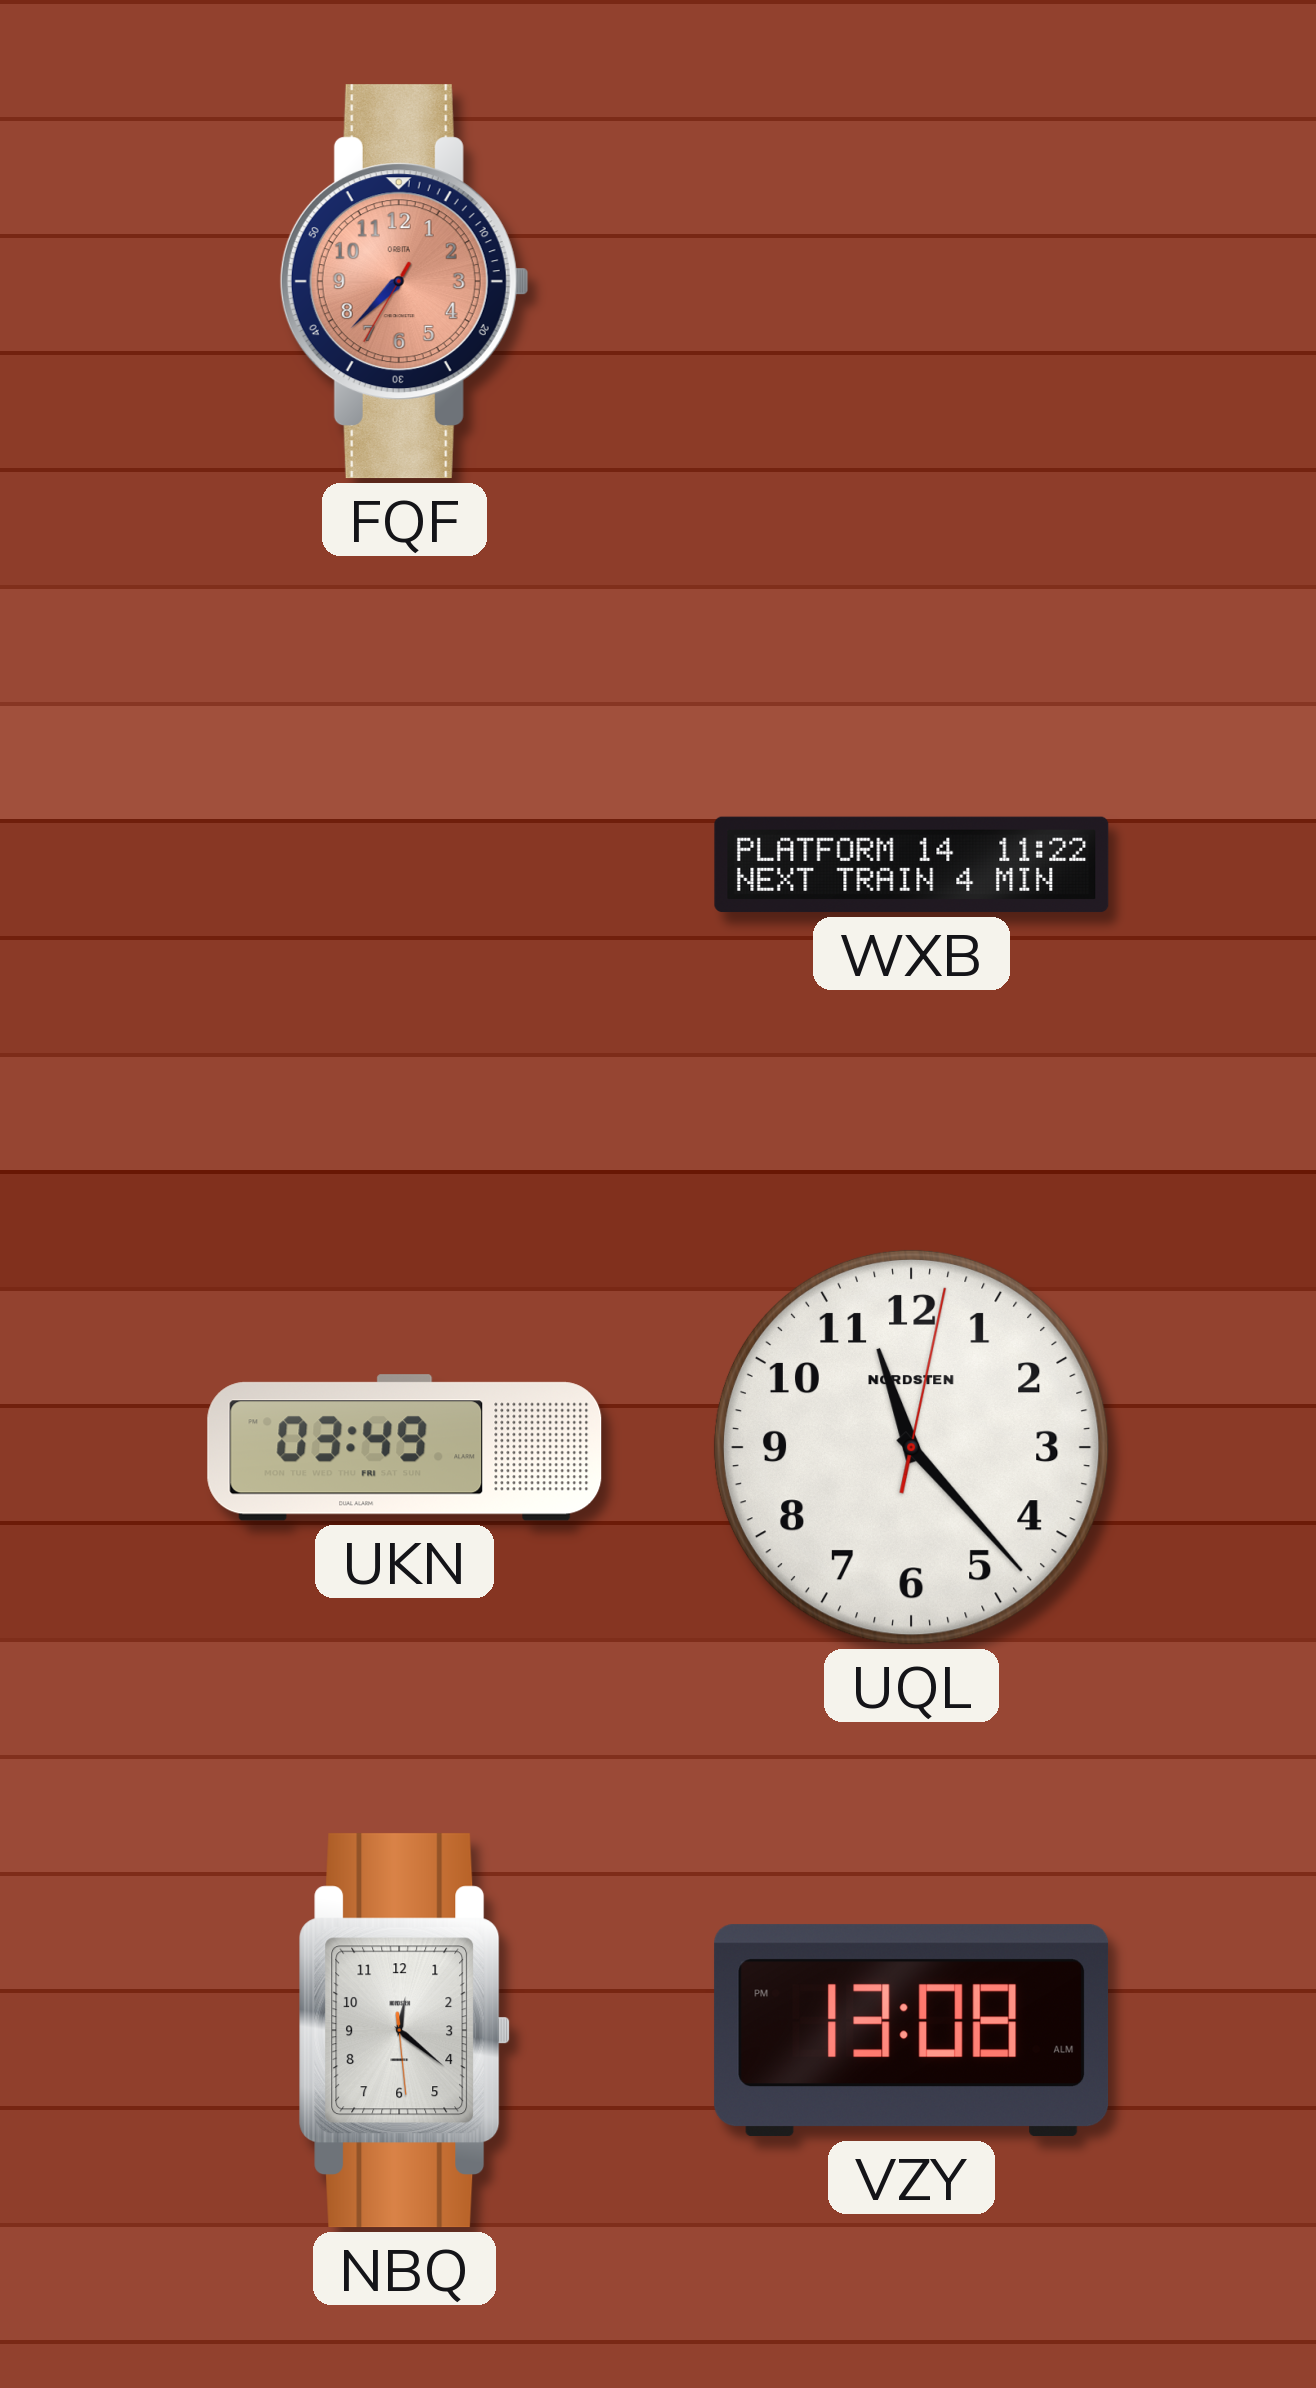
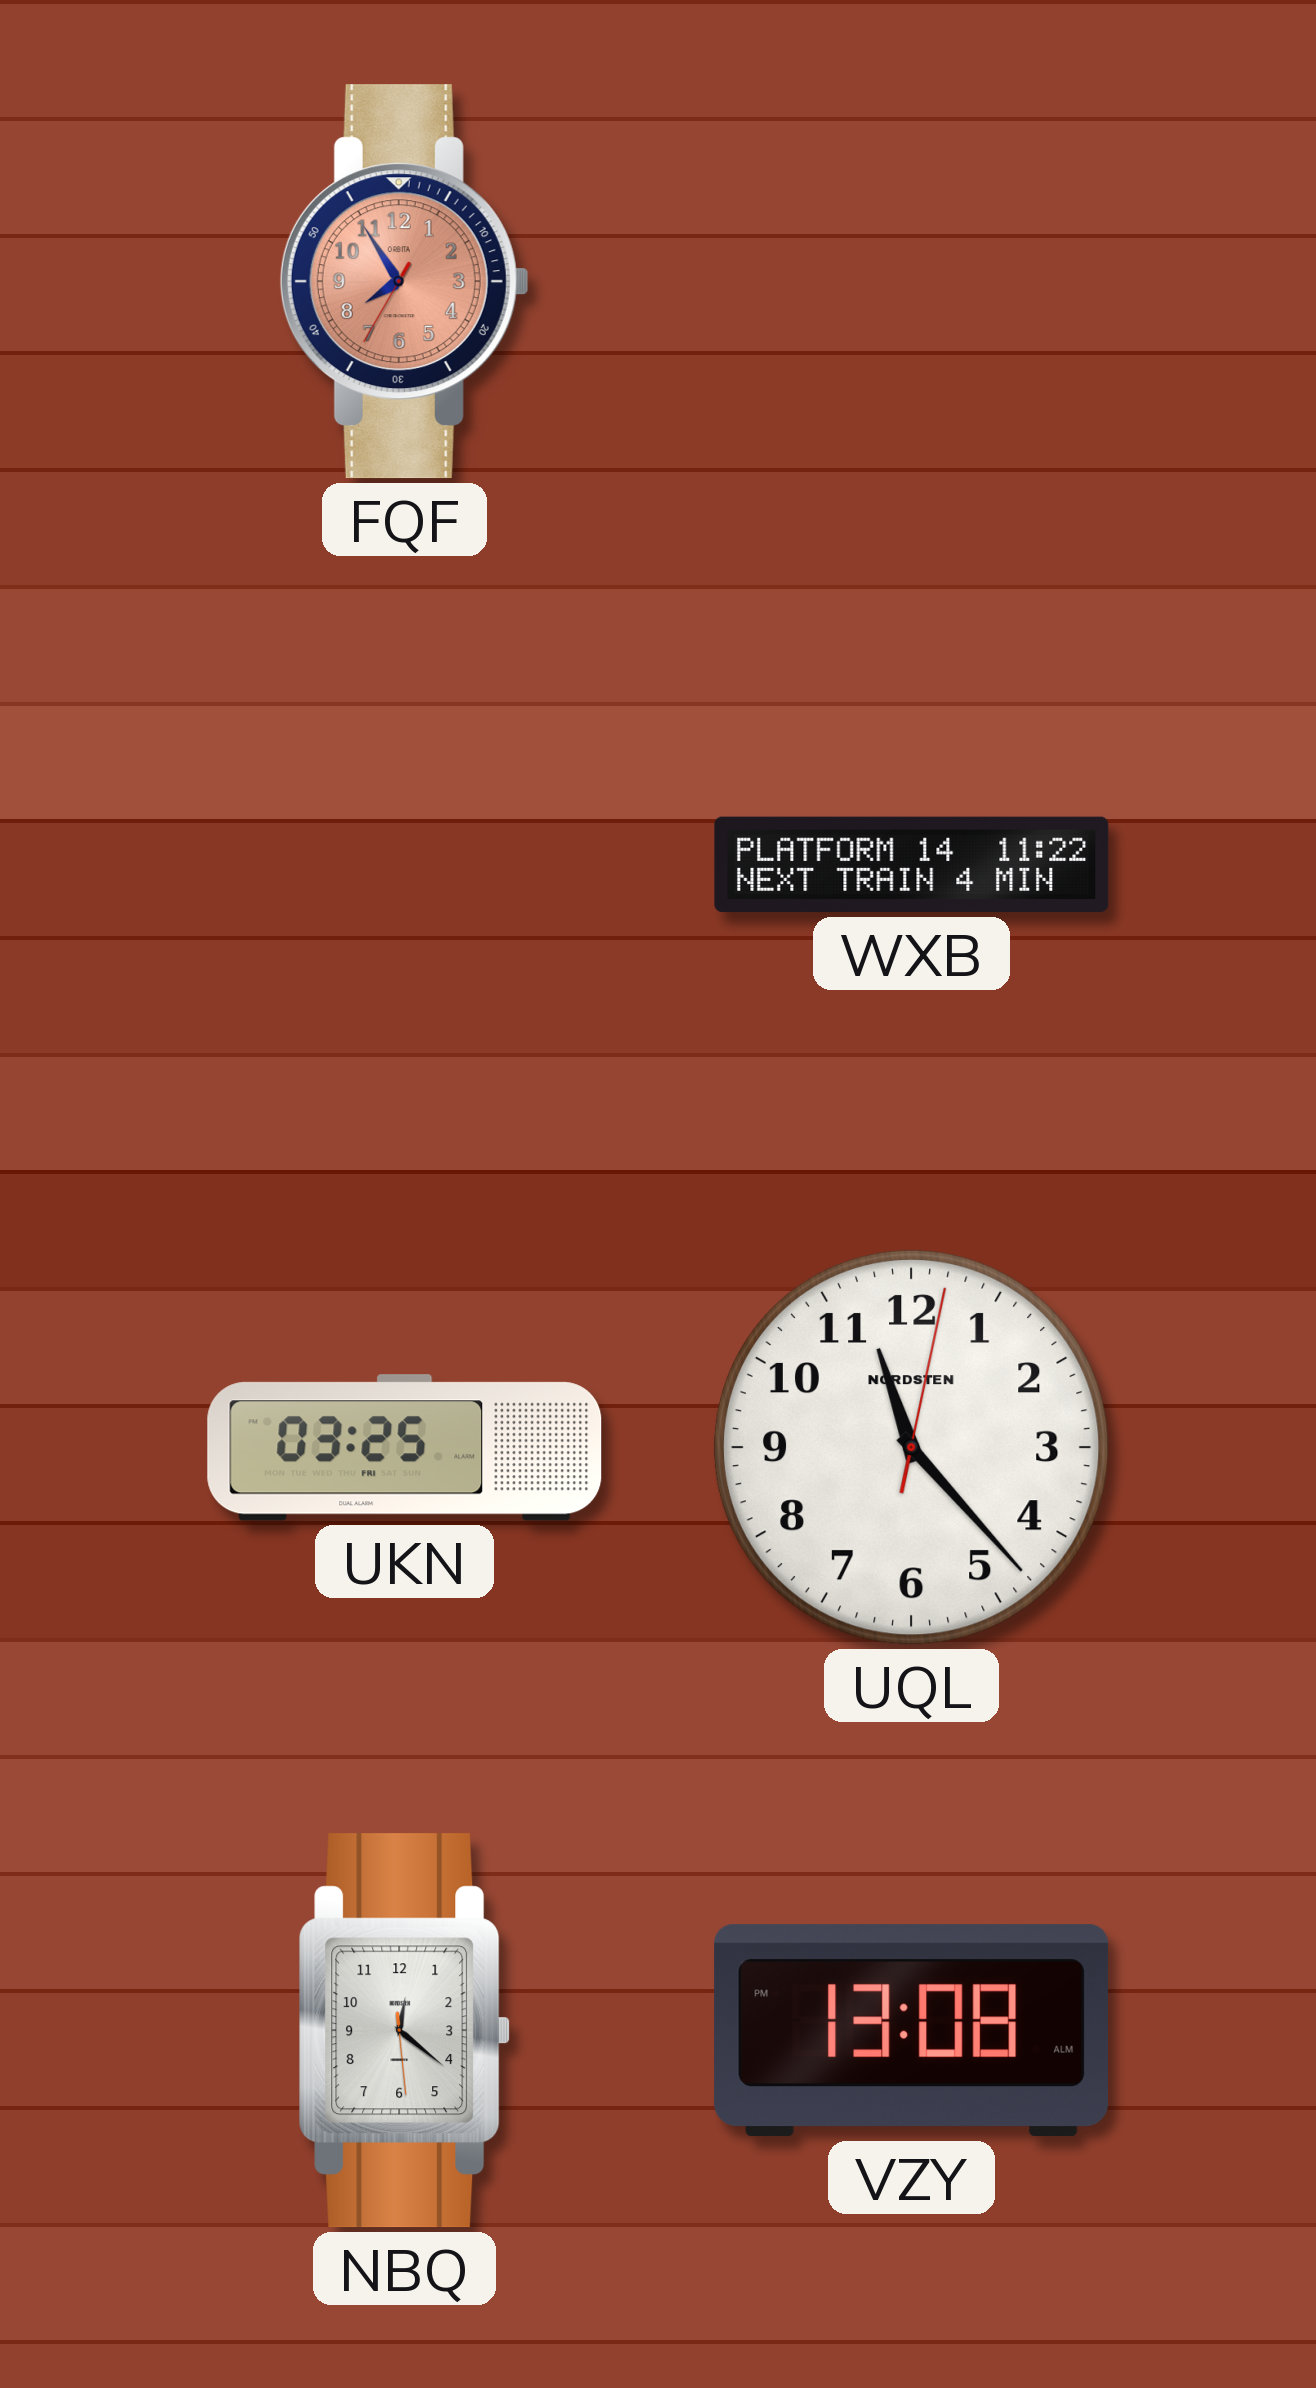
FQF: 7:37 -> 7:54 (404, 282)
UKN: 03:49 -> 03:25 (405, 1448)
